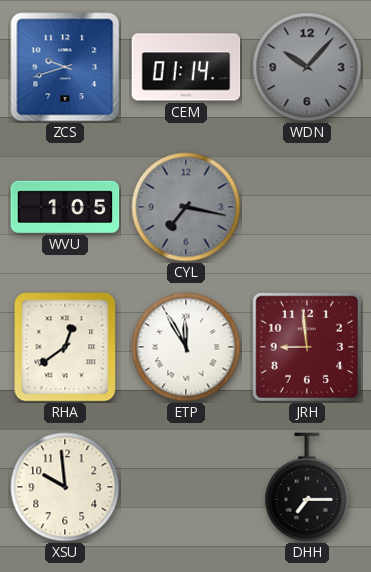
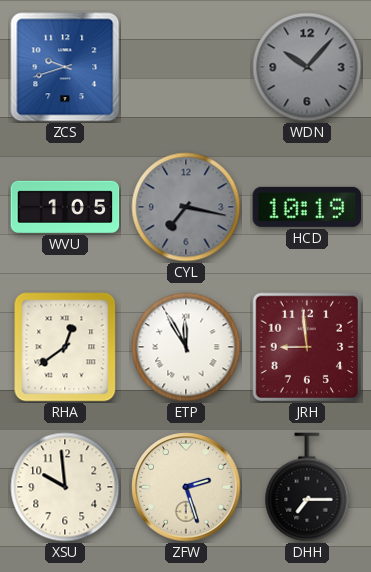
CEM: 01:14 -> none (186, 67)
HCD: none -> 10:19 (307, 207)
ZFW: none -> 2:27 (186, 487)
